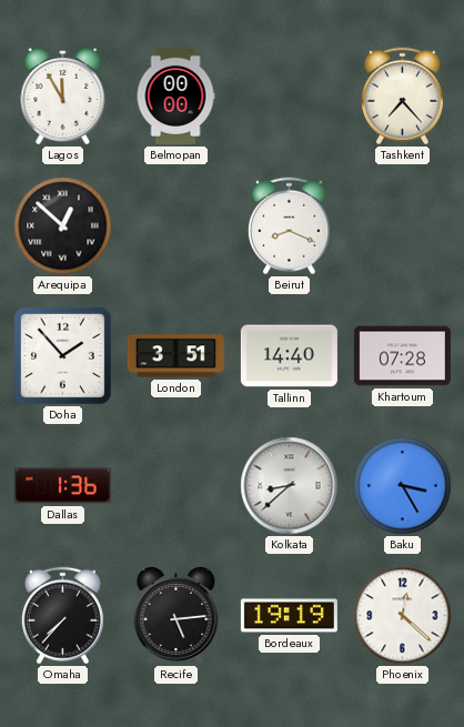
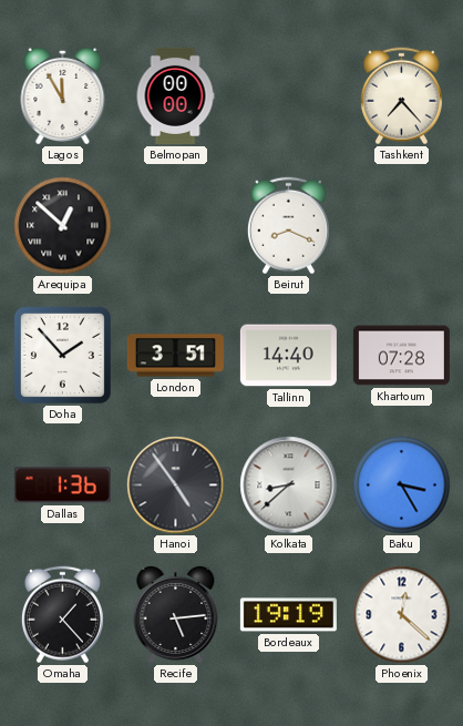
Hanoi: none -> 4:54 (176, 485)
Omaha: 7:37 -> 1:23 (62, 615)
